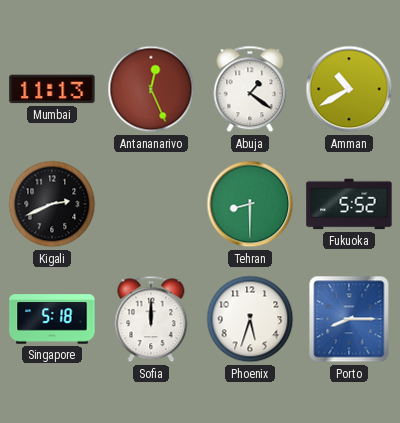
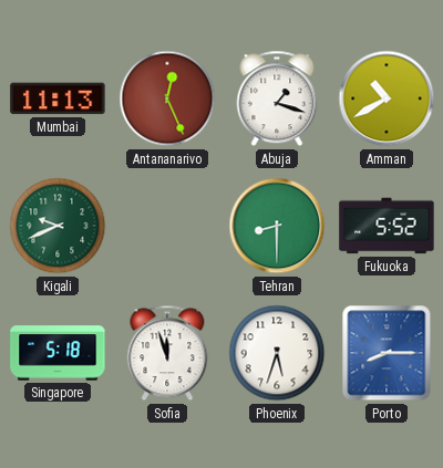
Abuja: 1:21 -> 1:18 (277, 98)
Kigali: 2:41 -> 9:41 (58, 226)
Kigali dial: black -> green (58, 226)
Sofia: 12:00 -> 11:57 (167, 353)
